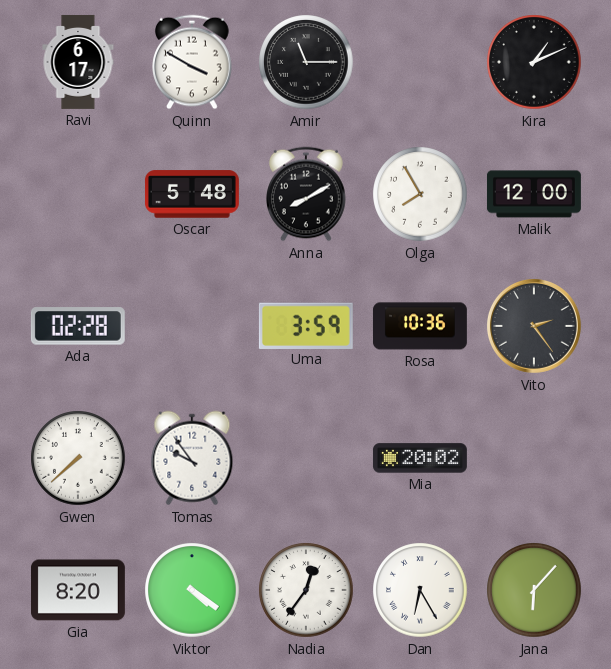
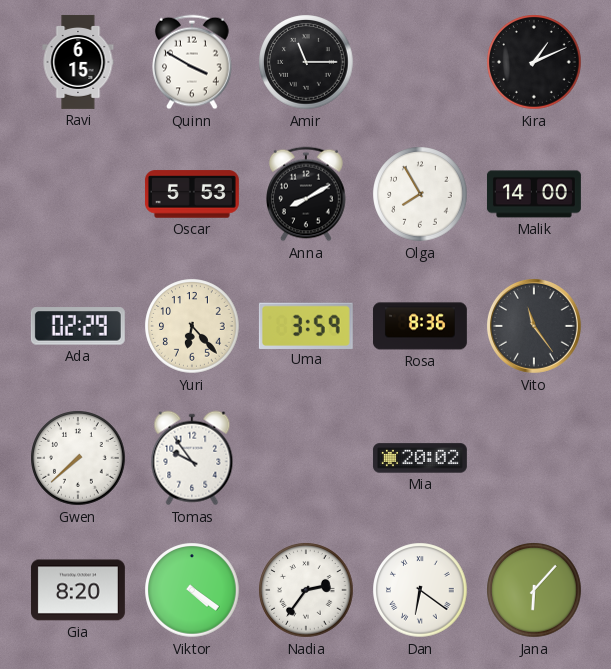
Ravi: 6:17 -> 6:15 (78, 62)
Oscar: 5:48 -> 5:53 (192, 194)
Malik: 12:00 -> 14:00 (534, 194)
Ada: 02:28 -> 02:29 (78, 326)
Yuri: none -> 6:23 (192, 326)
Rosa: 10:36 -> 8:36 (420, 326)
Vito: 2:24 -> 11:24 (534, 326)
Nadia: 12:36 -> 2:36 (306, 590)
Dan: 6:25 -> 6:21 (420, 590)
